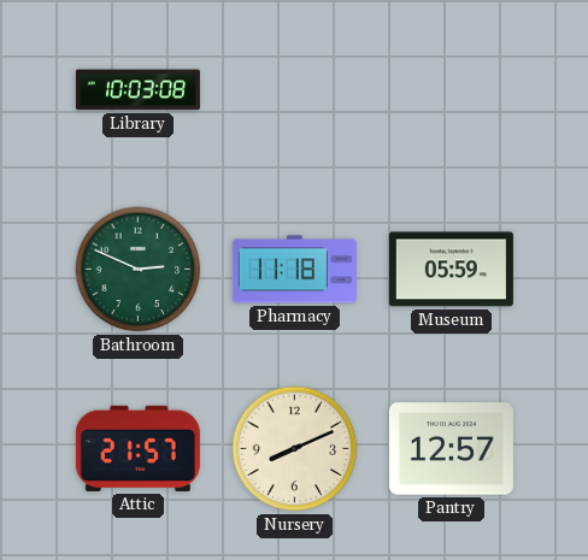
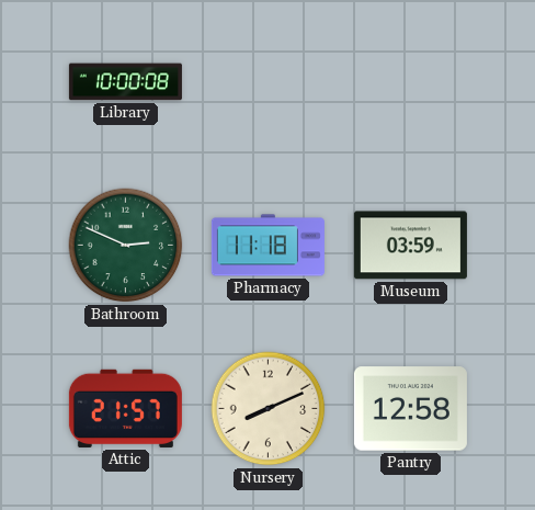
Library: 10:03 -> 10:00 (125, 82)
Museum: 05:59 -> 03:59 (410, 246)
Pantry: 12:57 -> 12:58 (410, 409)
